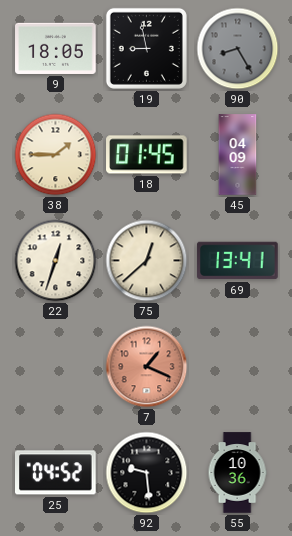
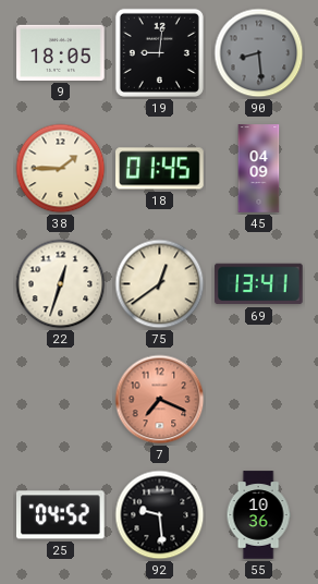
19: 8:58 -> 9:01 (159, 52)
90: 8:25 -> 8:29 (259, 53)
75: 12:38 -> 12:39 (160, 284)
7: 1:19 -> 7:19 (160, 400)
